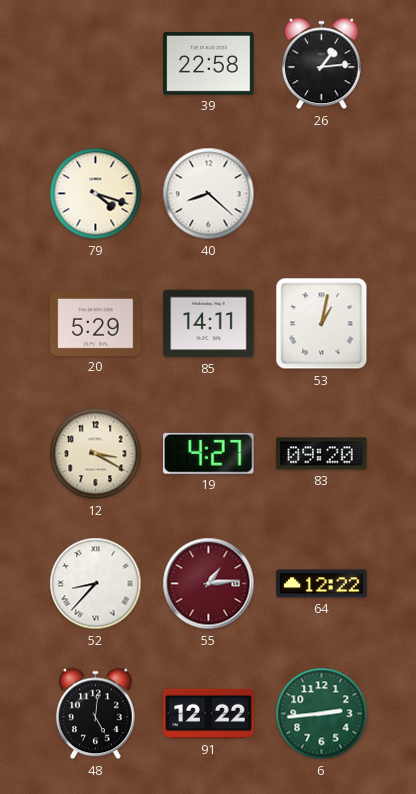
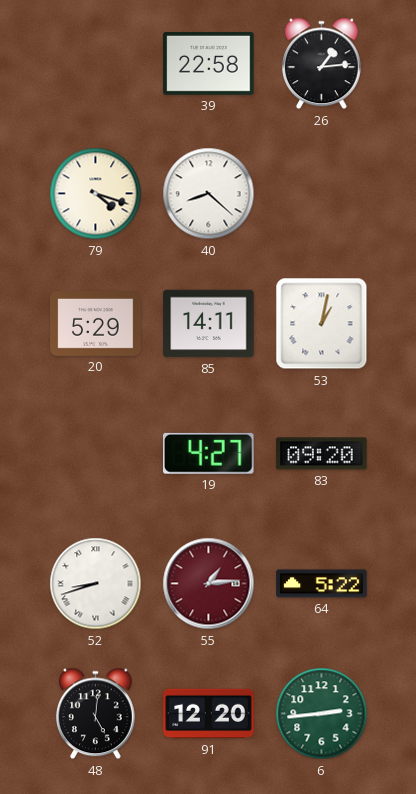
12: 3:20 -> none (96, 454)
52: 8:37 -> 8:42 (96, 584)
64: 12:22 -> 5:22 (322, 584)
91: 12:22 -> 12:20 (209, 714)
